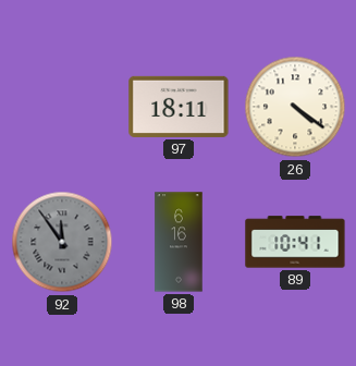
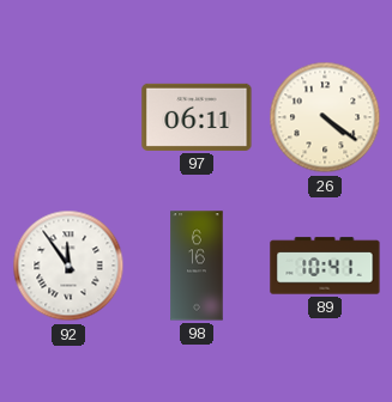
97: 18:11 -> 06:11 (197, 117)
92 dial: grey -> white (68, 266)
